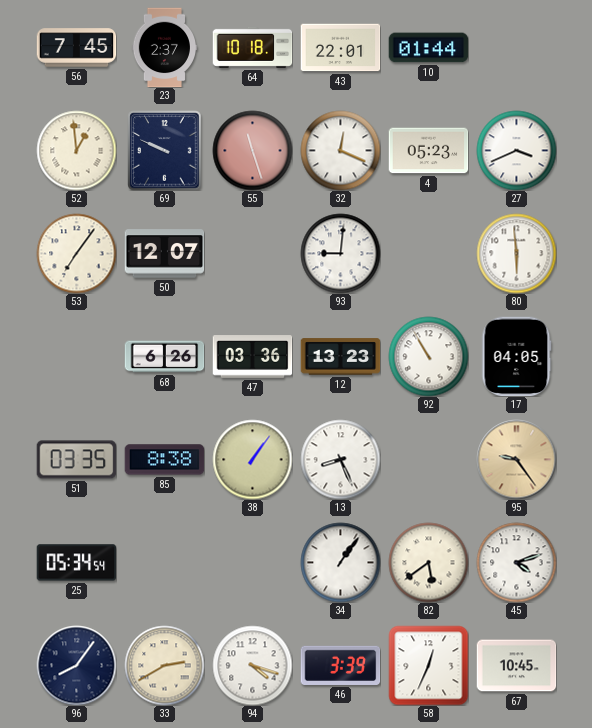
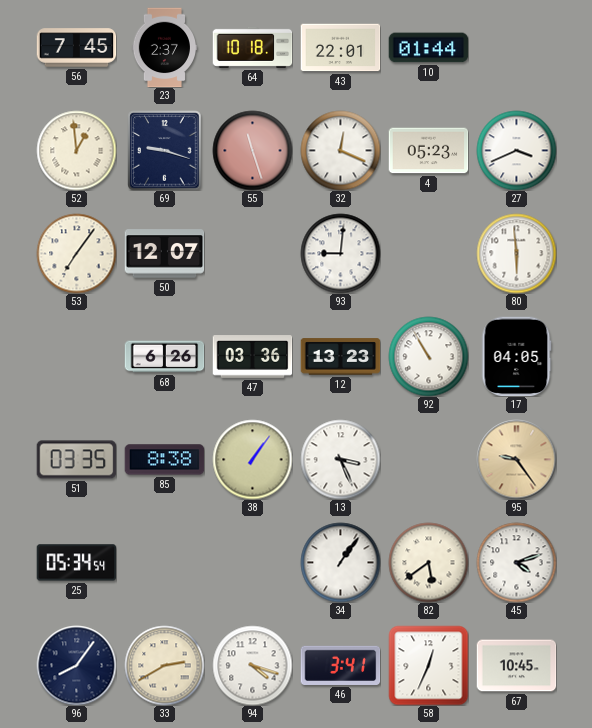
69: 9:49 -> 9:18 (165, 150)
13: 8:26 -> 3:26 (340, 459)
46: 3:39 -> 3:41 (340, 665)
